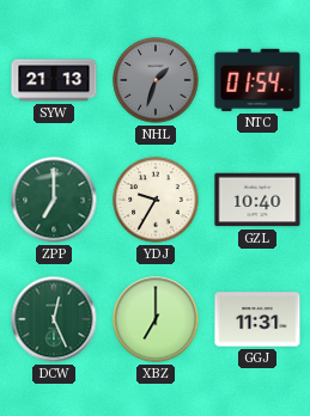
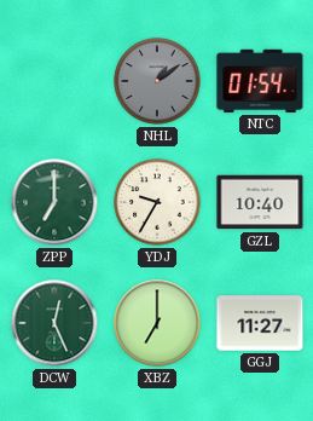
SYW: 21:13 -> none (54, 80)
NHL: 1:33 -> 1:09 (157, 81)
GGJ: 11:31 -> 11:27 (260, 323)
